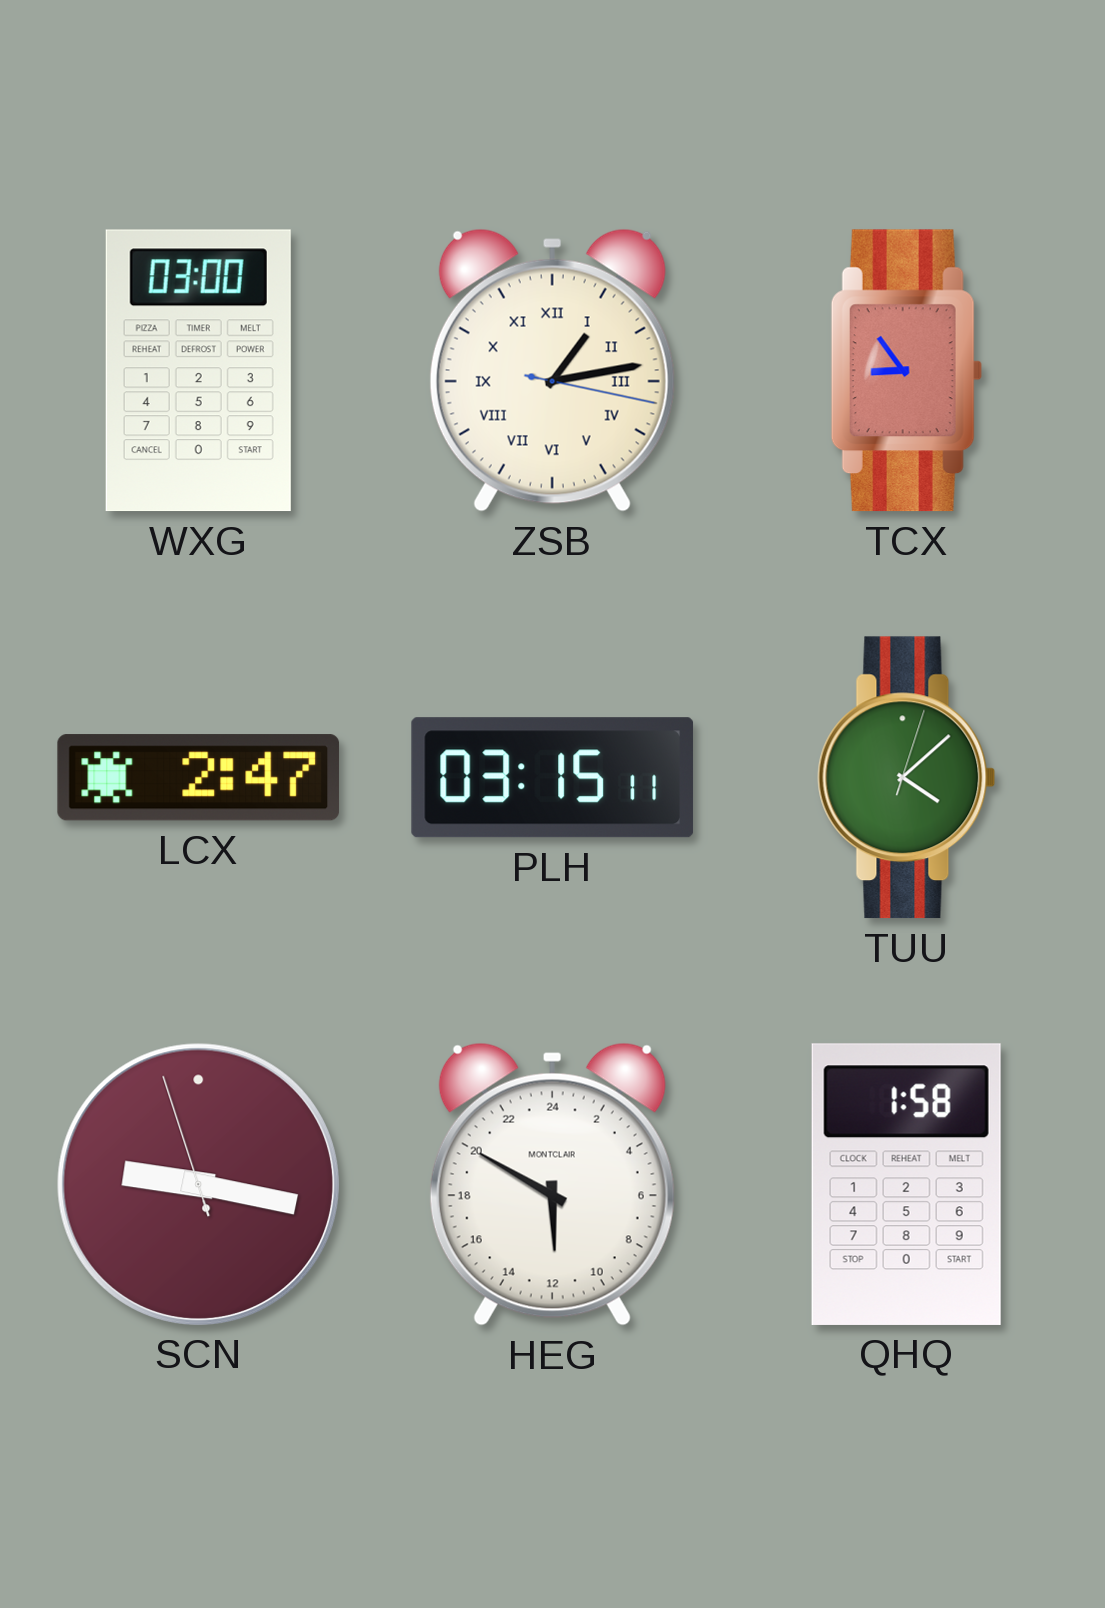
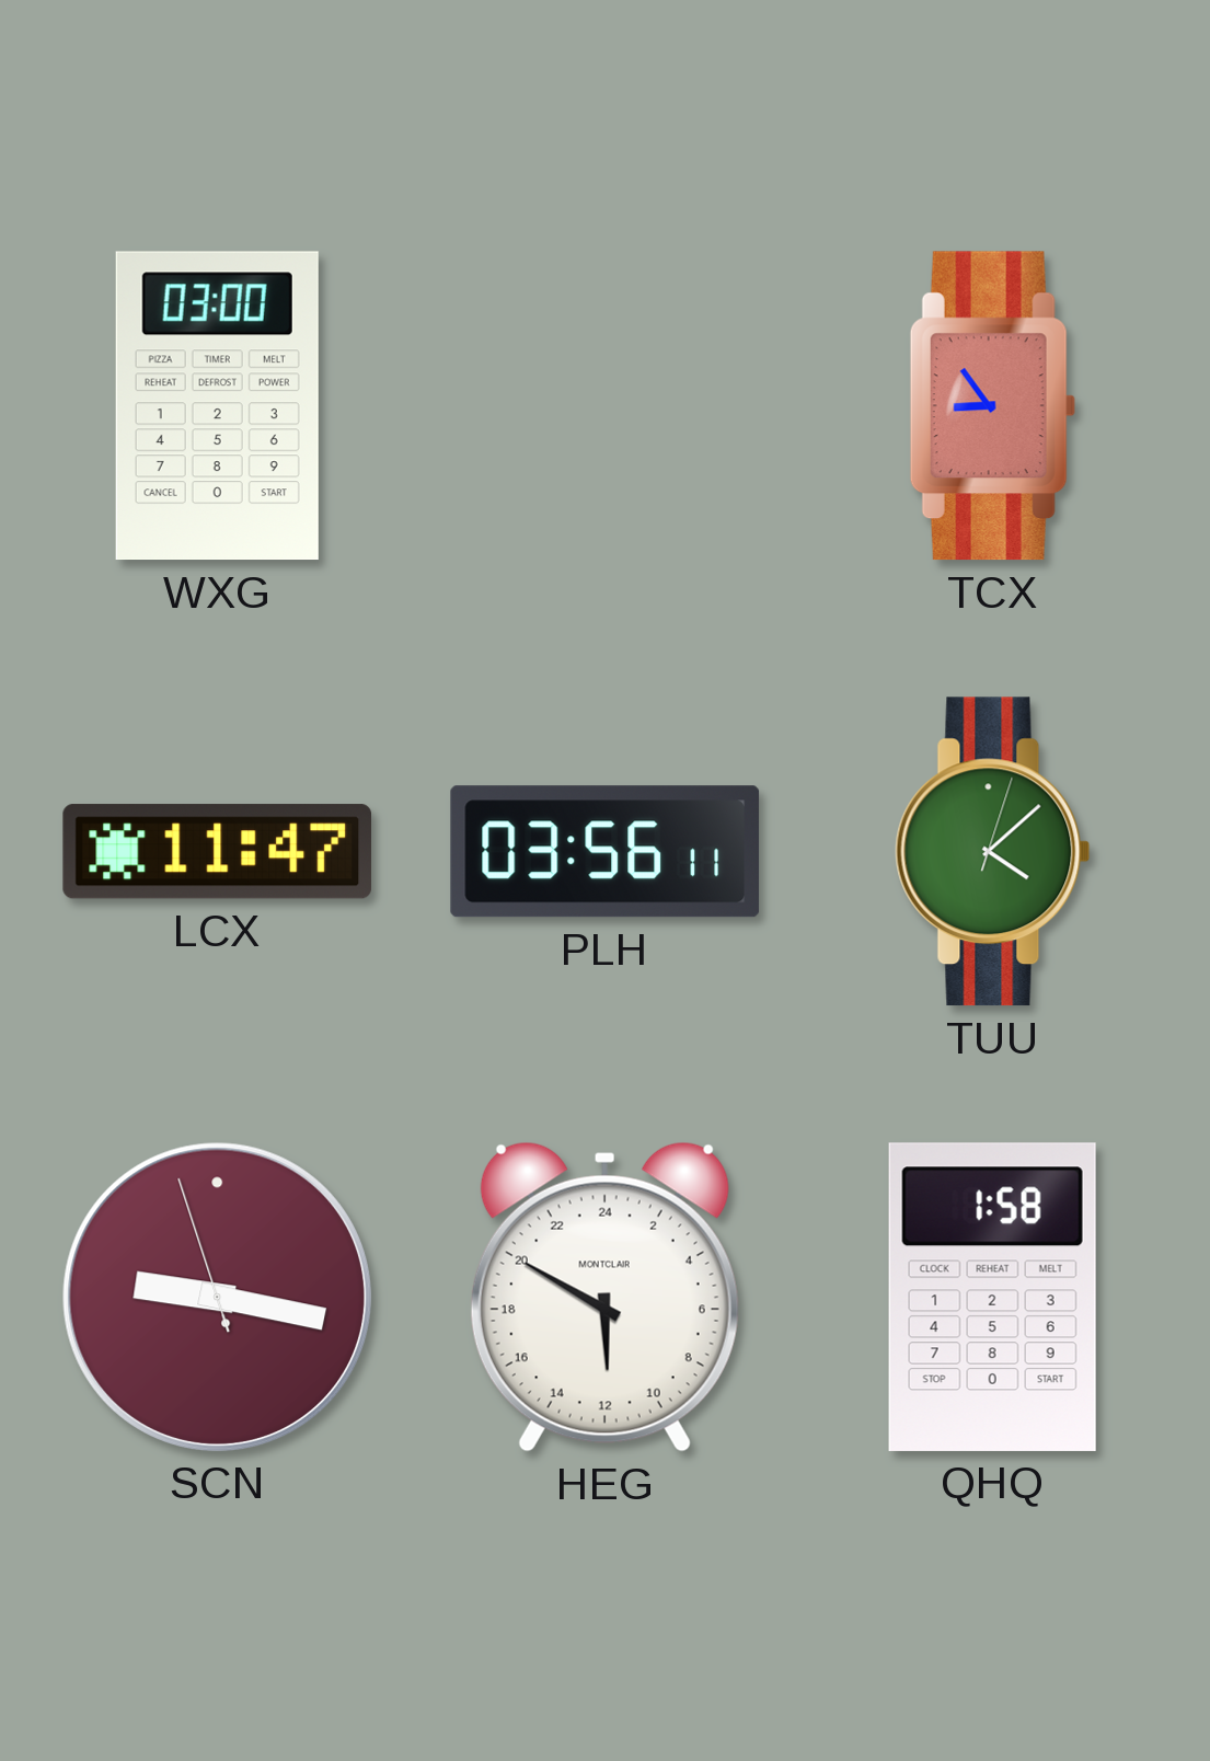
ZSB: 1:13 -> none (552, 370)
LCX: 2:47 -> 11:47 (218, 852)
PLH: 03:15 -> 03:56 (606, 852)
